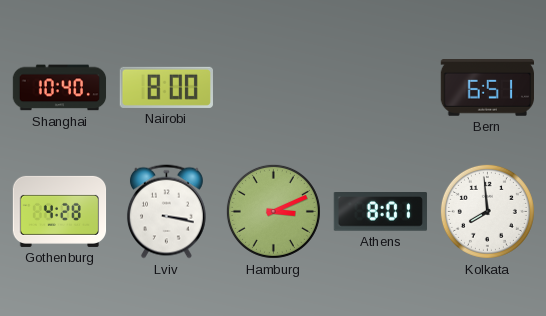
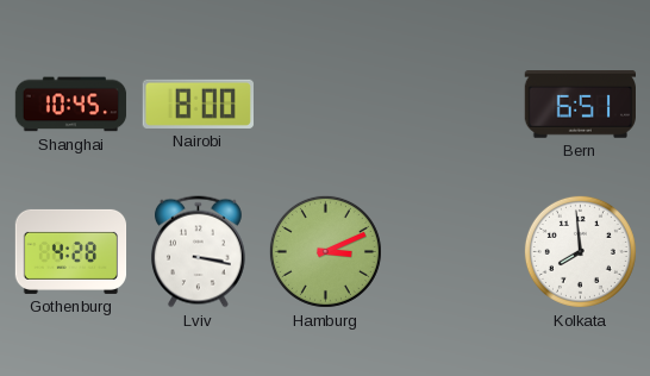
Shanghai: 10:40 -> 10:45 (71, 105)
Athens: 8:01 -> none (380, 212)
